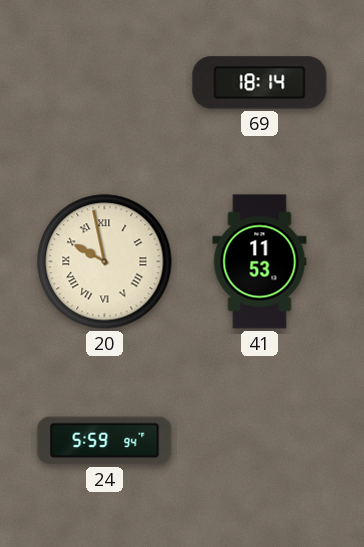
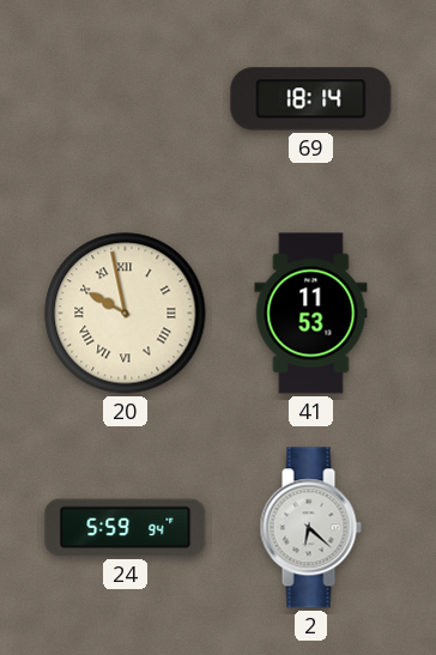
2: none -> 6:22 (310, 528)
